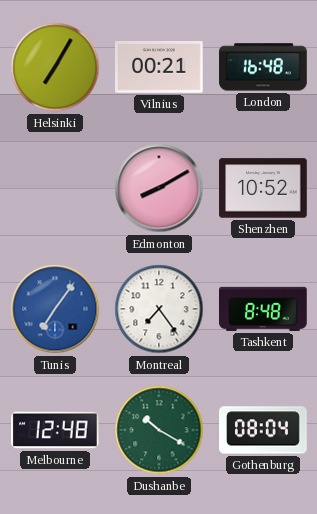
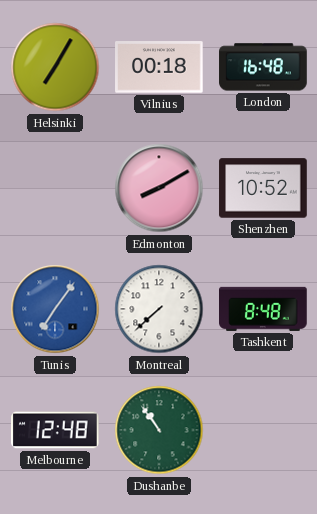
Vilnius: 00:21 -> 00:18 (159, 67)
Montreal: 7:24 -> 7:38 (159, 309)
Dushanbe: 10:20 -> 10:54 (159, 430)
Gothenburg: 08:04 -> none (263, 430)
